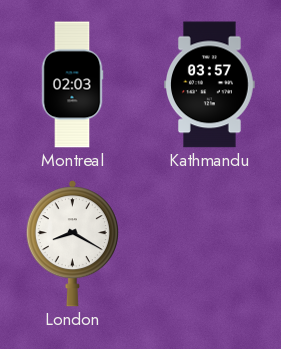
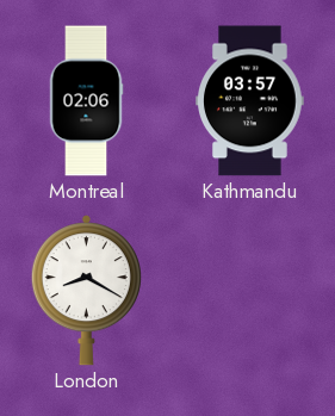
Montreal: 02:03 -> 02:06 (86, 101)
